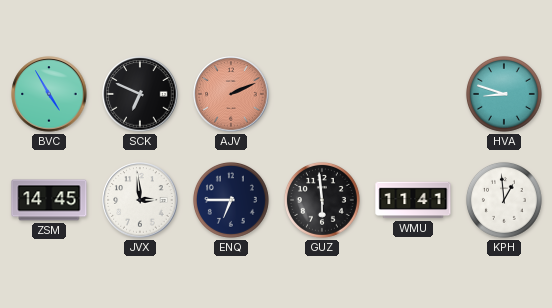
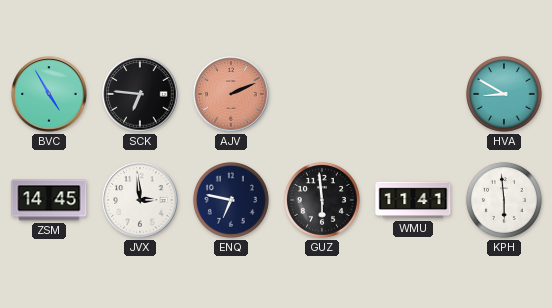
SCK: 6:49 -> 6:46 (140, 94)
HVA: 8:48 -> 8:50 (504, 94)
ENQ: 6:45 -> 6:47 (231, 200)
KPH: 12:59 -> 5:59 (504, 200)
